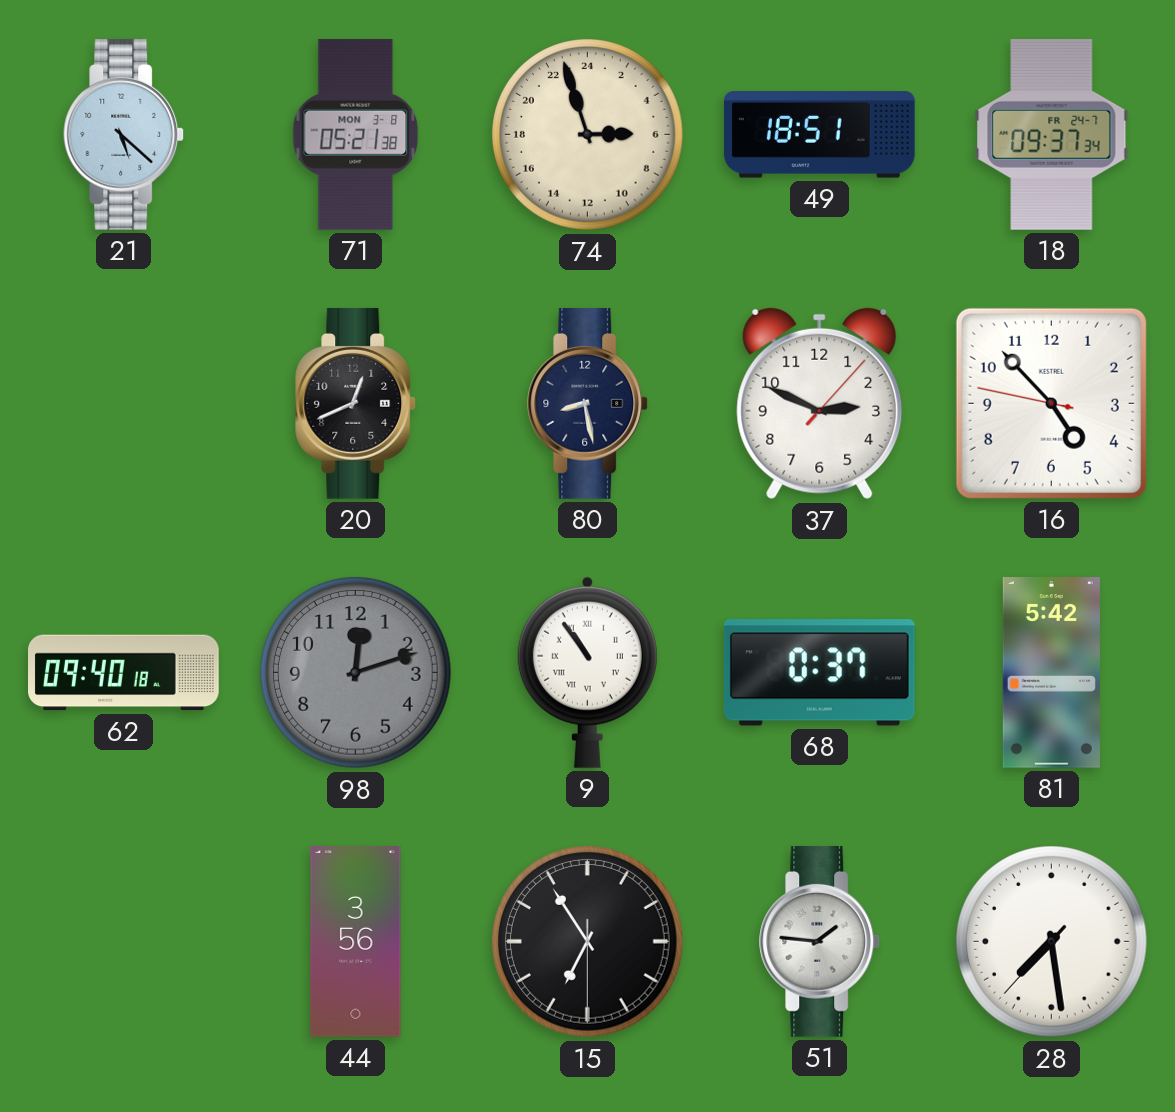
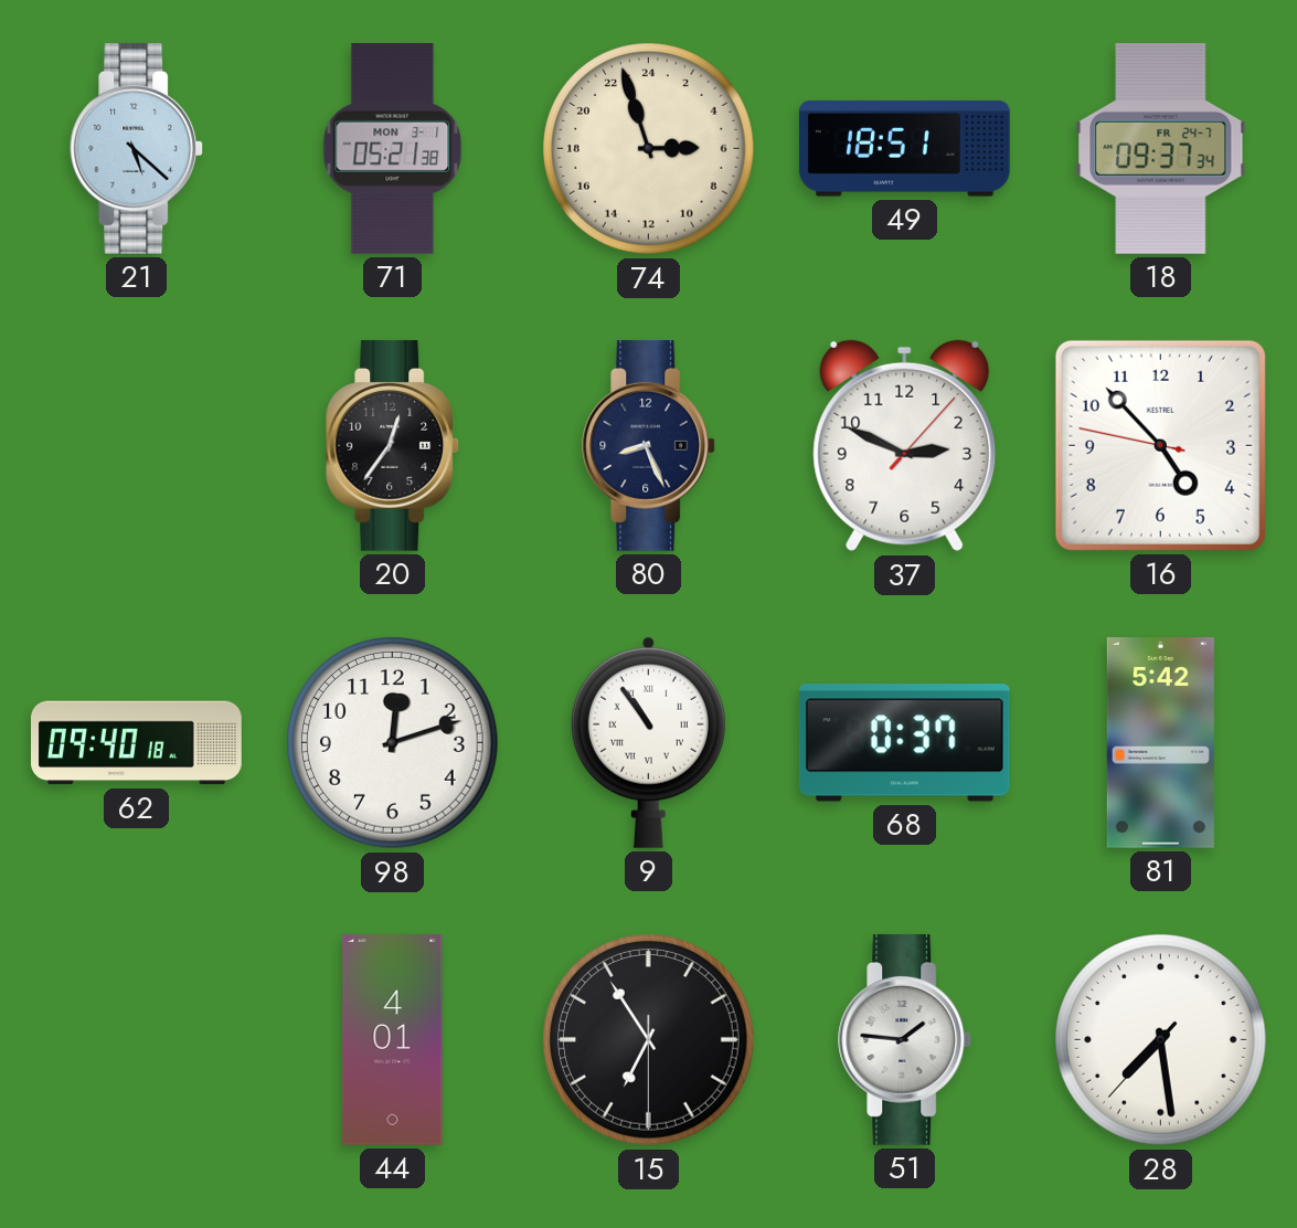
71 date: MON 3-8 -> MON 3-1 (393, 149)
20: 12:41 -> 12:36 (393, 445)
80: 8:28 -> 8:26 (649, 445)
98 dial: grey -> white (393, 743)
44: 3:56 -> 4:01 (393, 1040)
